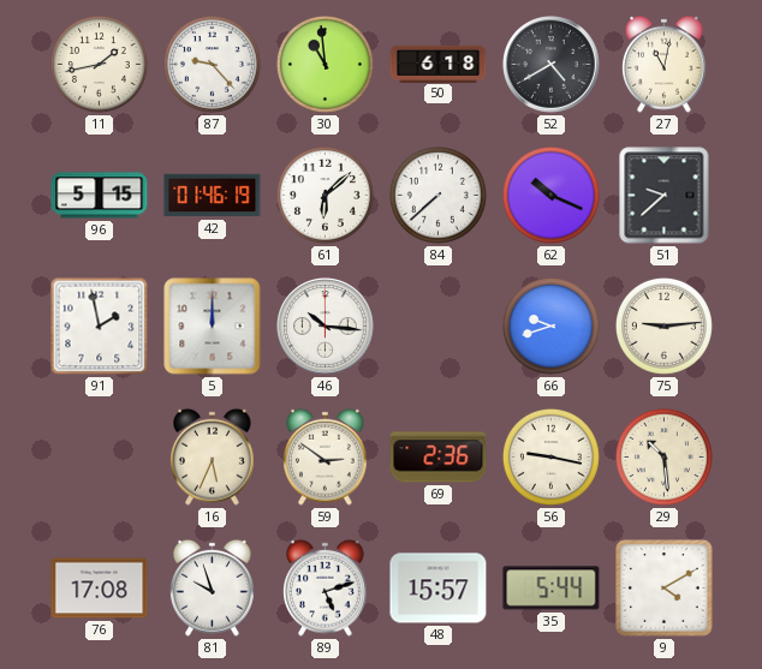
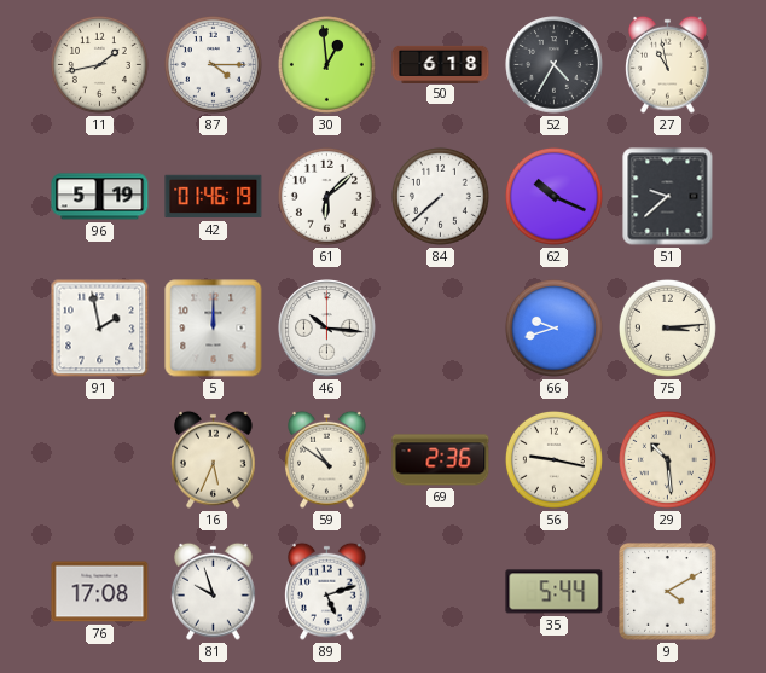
87: 9:23 -> 4:15 (213, 64)
30: 10:59 -> 12:59 (326, 64)
52: 4:40 -> 4:35 (555, 65)
27: 11:02 -> 10:58 (668, 64)
96: 5:15 -> 5:19 (100, 197)
75: 9:14 -> 3:14 (667, 327)
59: 2:51 -> 10:51 (327, 459)
48: 15:57 -> none (439, 589)
